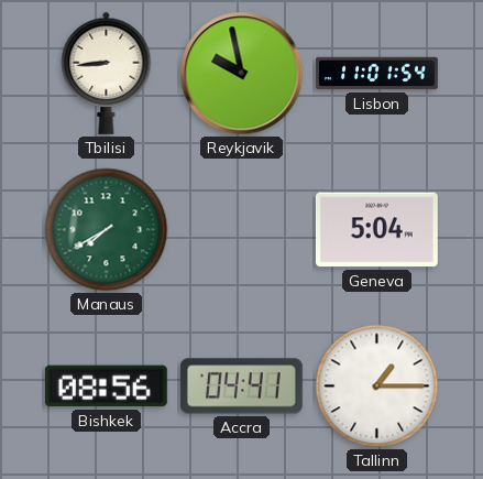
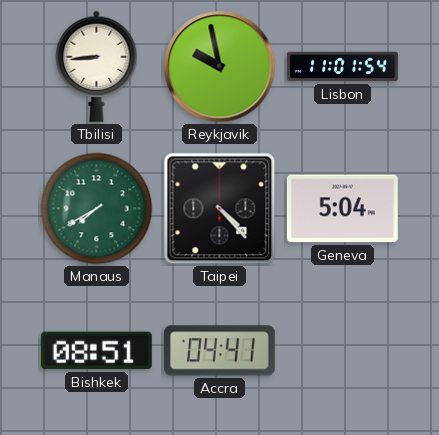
Taipei: none -> 4:23 (220, 209)
Bishkek: 08:56 -> 08:51 (96, 351)
Tallinn: 1:15 -> none (377, 387)
